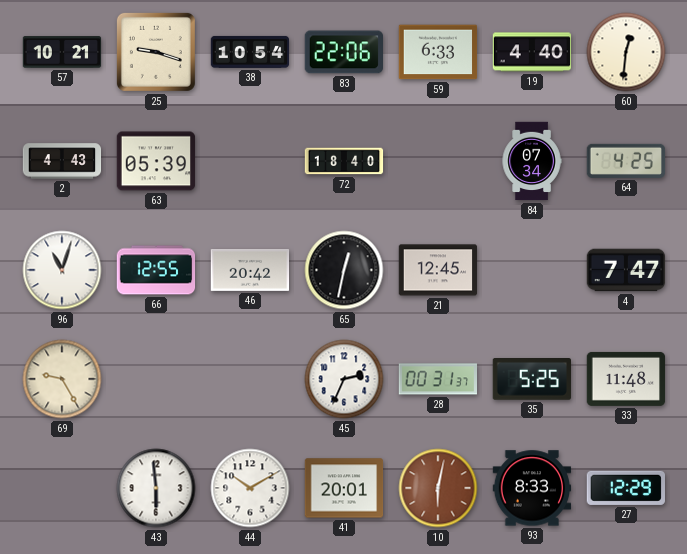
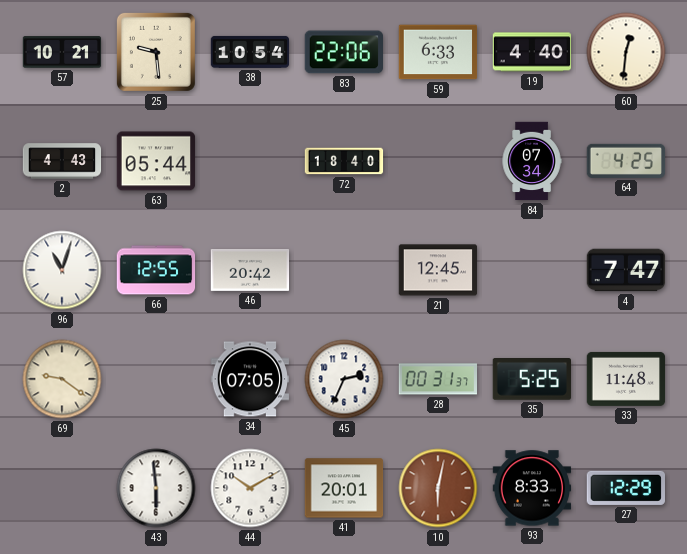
25: 9:18 -> 9:29 (156, 52)
63: 05:39 -> 05:44 (156, 161)
65: 12:32 -> none (344, 270)
69: 9:25 -> 9:21 (62, 379)
34: none -> 07:05 (250, 379)
